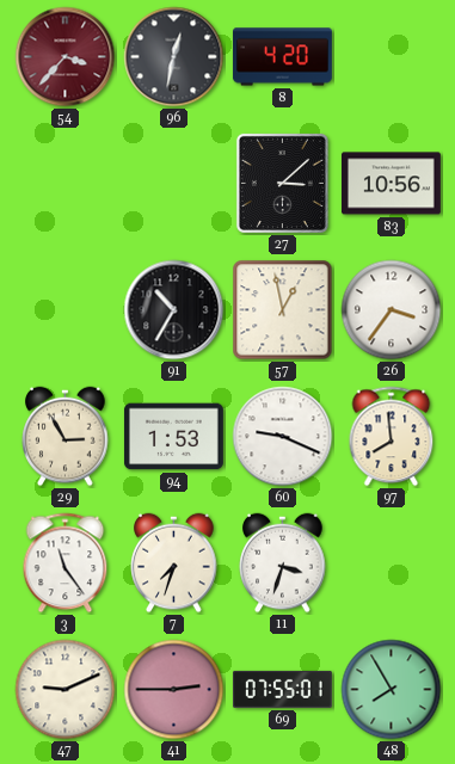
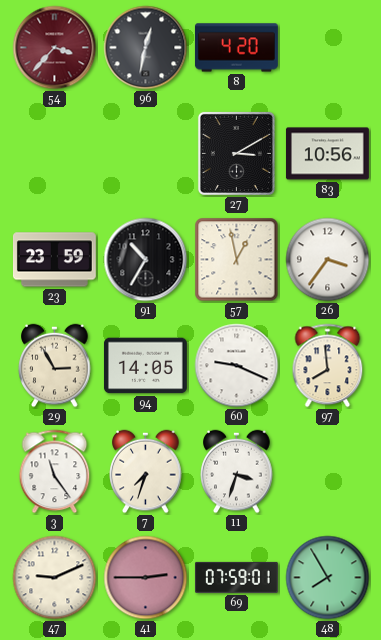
27: 3:08 -> 3:10 (236, 153)
23: none -> 23:59 (54, 260)
94: 1:53 -> 14:05 (145, 366)
69: 07:55 -> 07:59 (236, 577)
